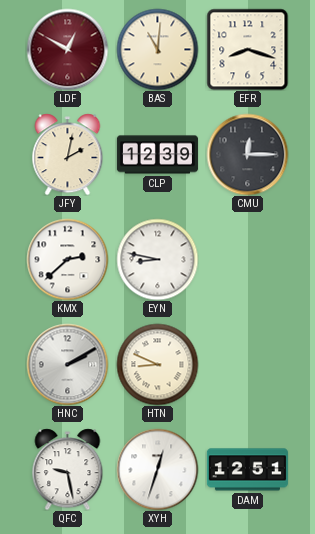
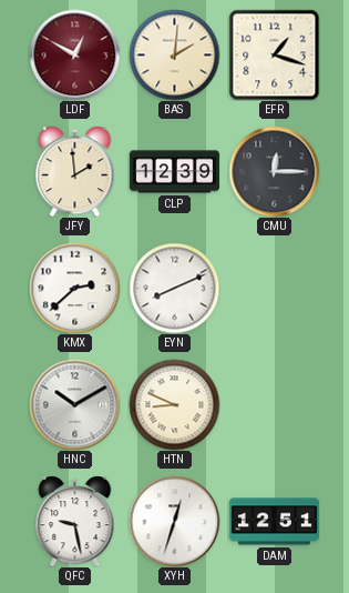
BAS: 11:01 -> 2:01 (174, 54)
EFR: 8:18 -> 1:18 (274, 54)
JFY: 2:02 -> 1:59 (75, 171)
EYN: 8:47 -> 8:11 (174, 288)
HNC: 2:10 -> 10:10 (74, 404)
